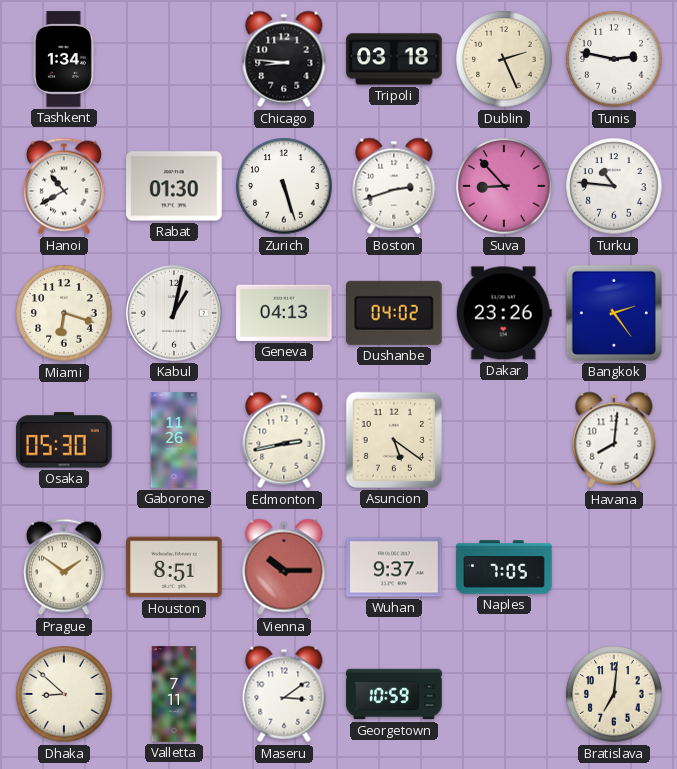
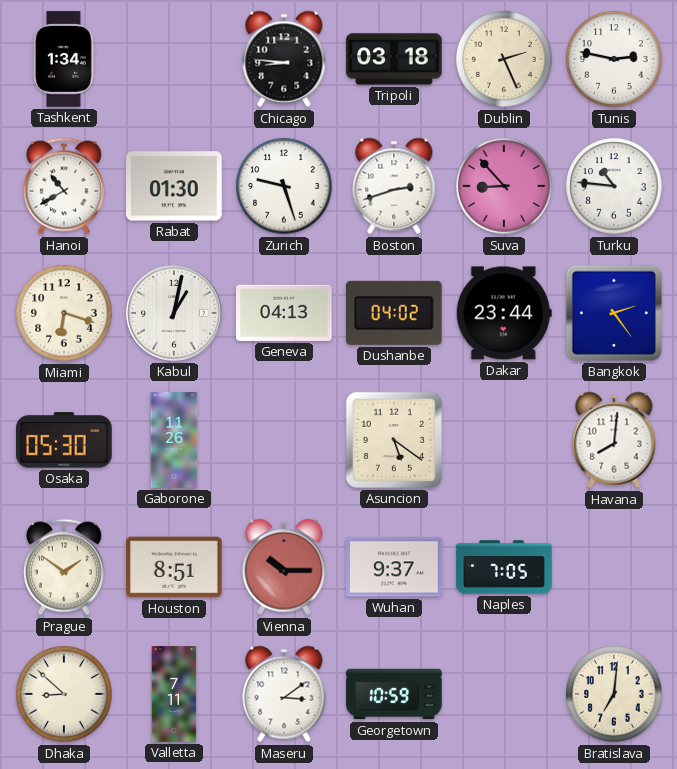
Zurich: 5:27 -> 9:27 (284, 186)
Dakar: 23:26 -> 23:44 (504, 313)
Edmonton: 2:43 -> none (284, 440)
